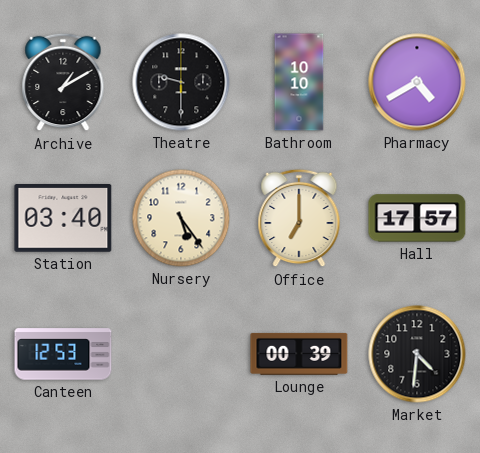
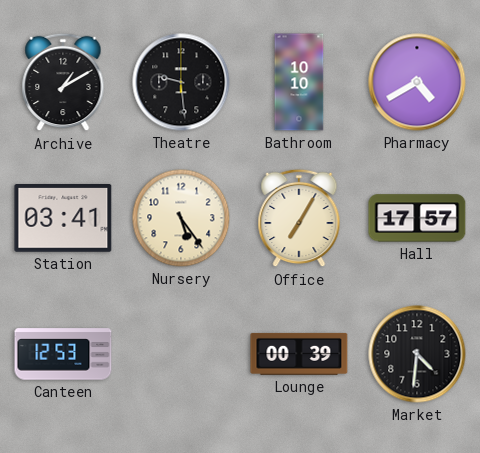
Theatre: 9:30 -> 9:29 (181, 82)
Station: 03:40 -> 03:41 (63, 219)
Office: 7:00 -> 7:05 (299, 218)
